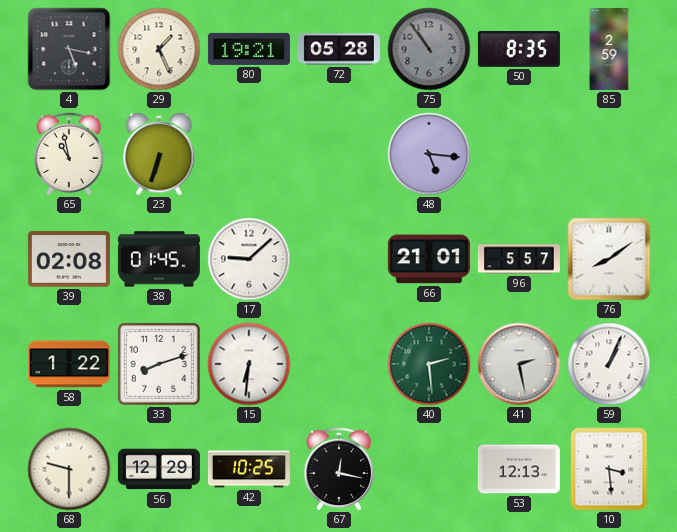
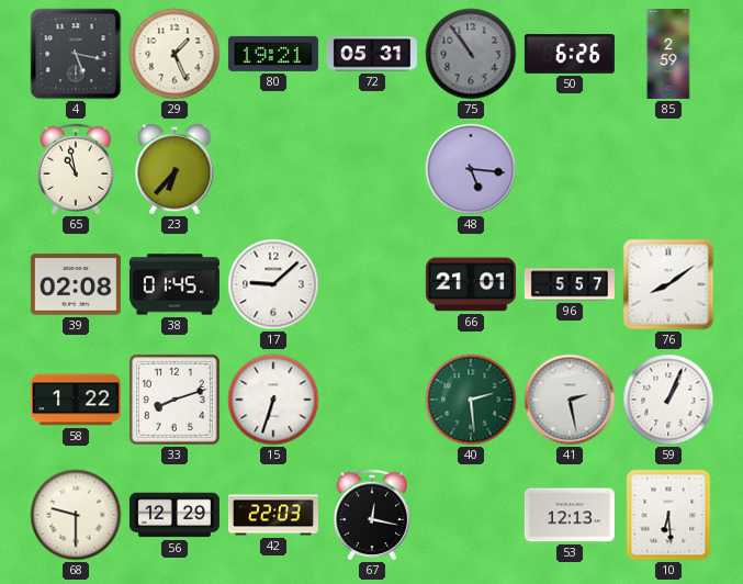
72: 05:28 -> 05:31 (372, 54)
50: 8:35 -> 6:26 (570, 54)
23: 6:33 -> 6:37 (175, 170)
15: 6:31 -> 6:33 (273, 400)
42: 10:25 -> 22:03 (273, 515)
10: 3:29 -> 6:29 (668, 515)
